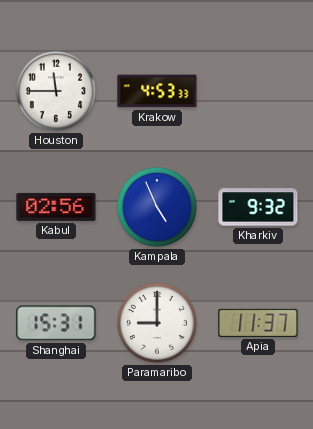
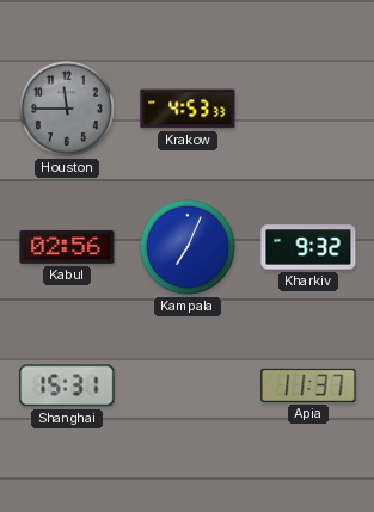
Houston dial: white -> grey (67, 109)
Kampala: 4:56 -> 7:04 (188, 247)
Paramaribo: 9:00 -> none (157, 323)
